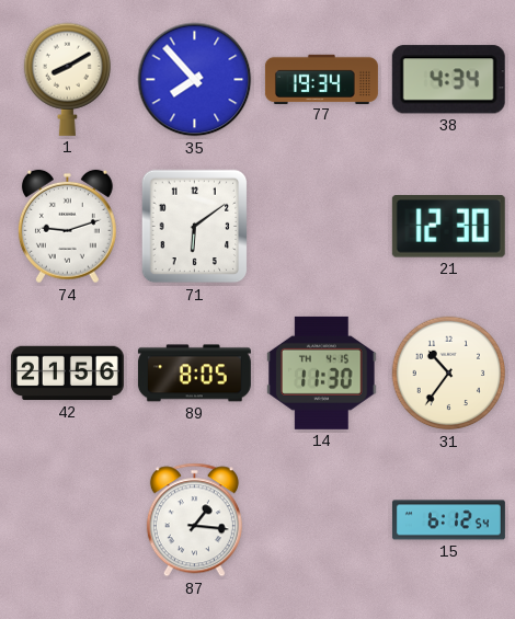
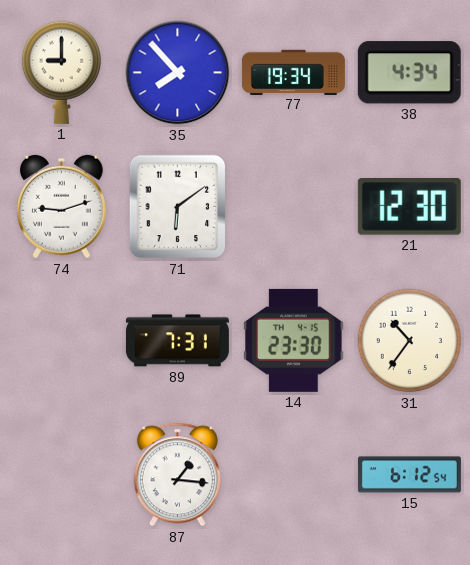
1: 8:10 -> 9:00 (61, 72)
42: 21:56 -> none (67, 374)
89: 8:05 -> 7:31 (177, 341)
14: 11:30 -> 23:30 (294, 340)
